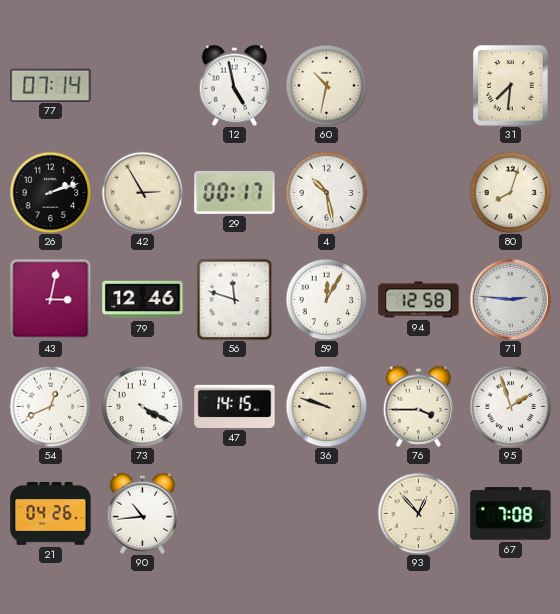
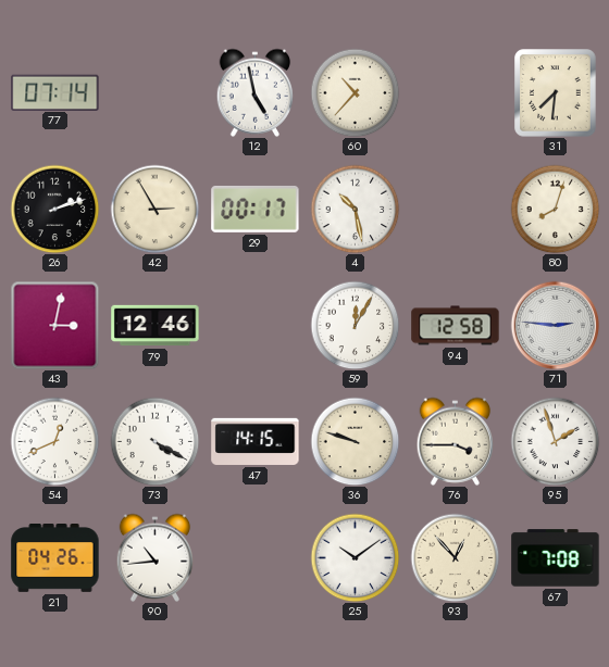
60: 10:32 -> 10:37 (355, 92)
56: 11:48 -> none (235, 299)
25: none -> 10:09 (355, 557)
